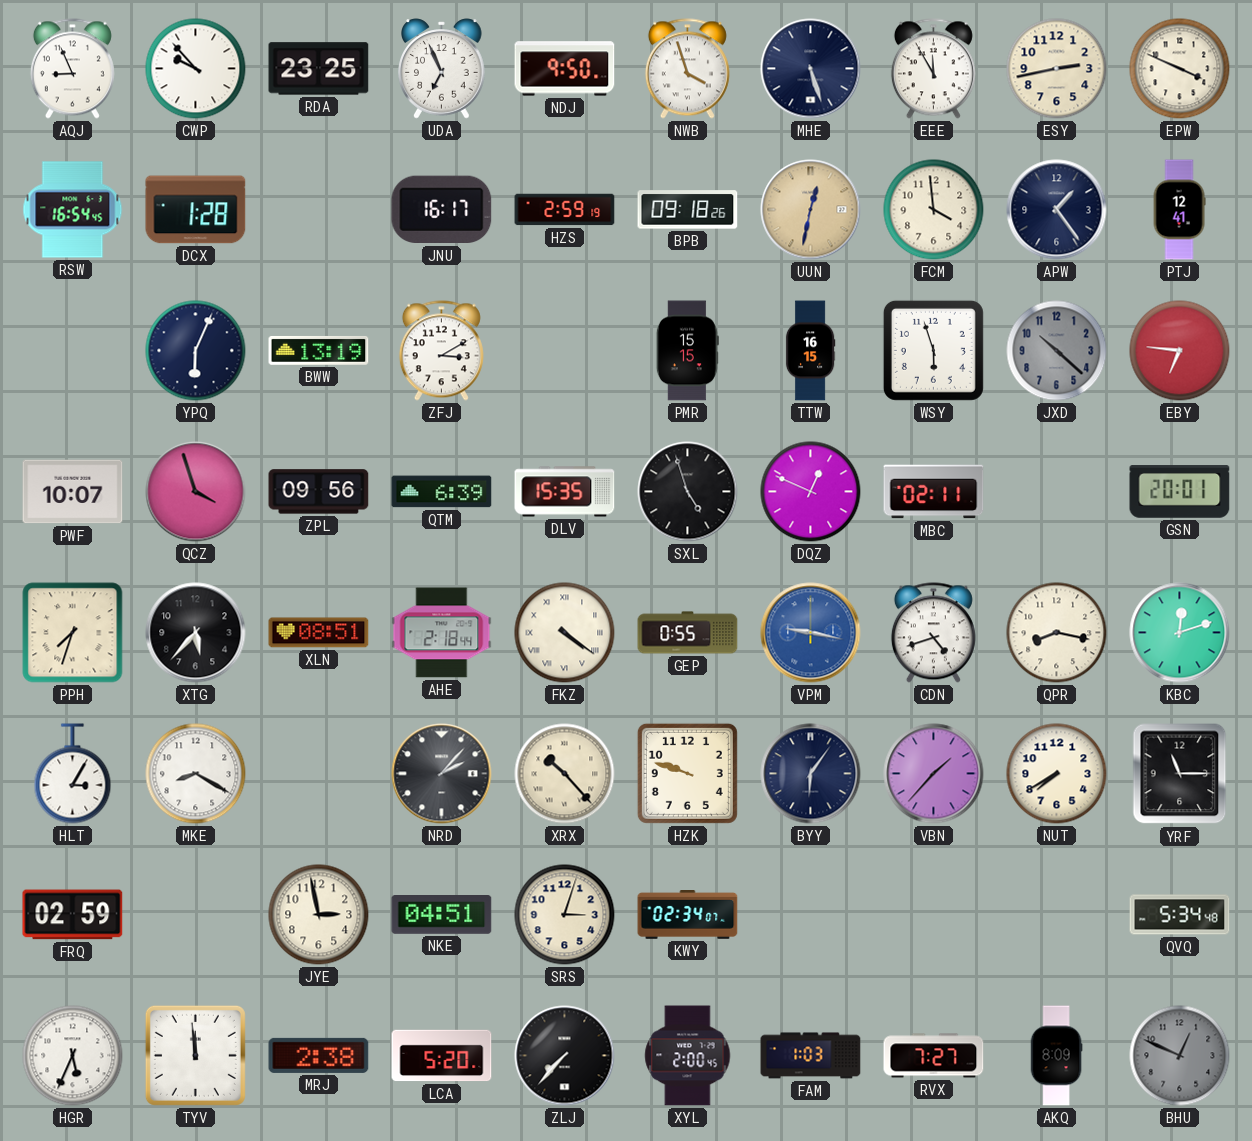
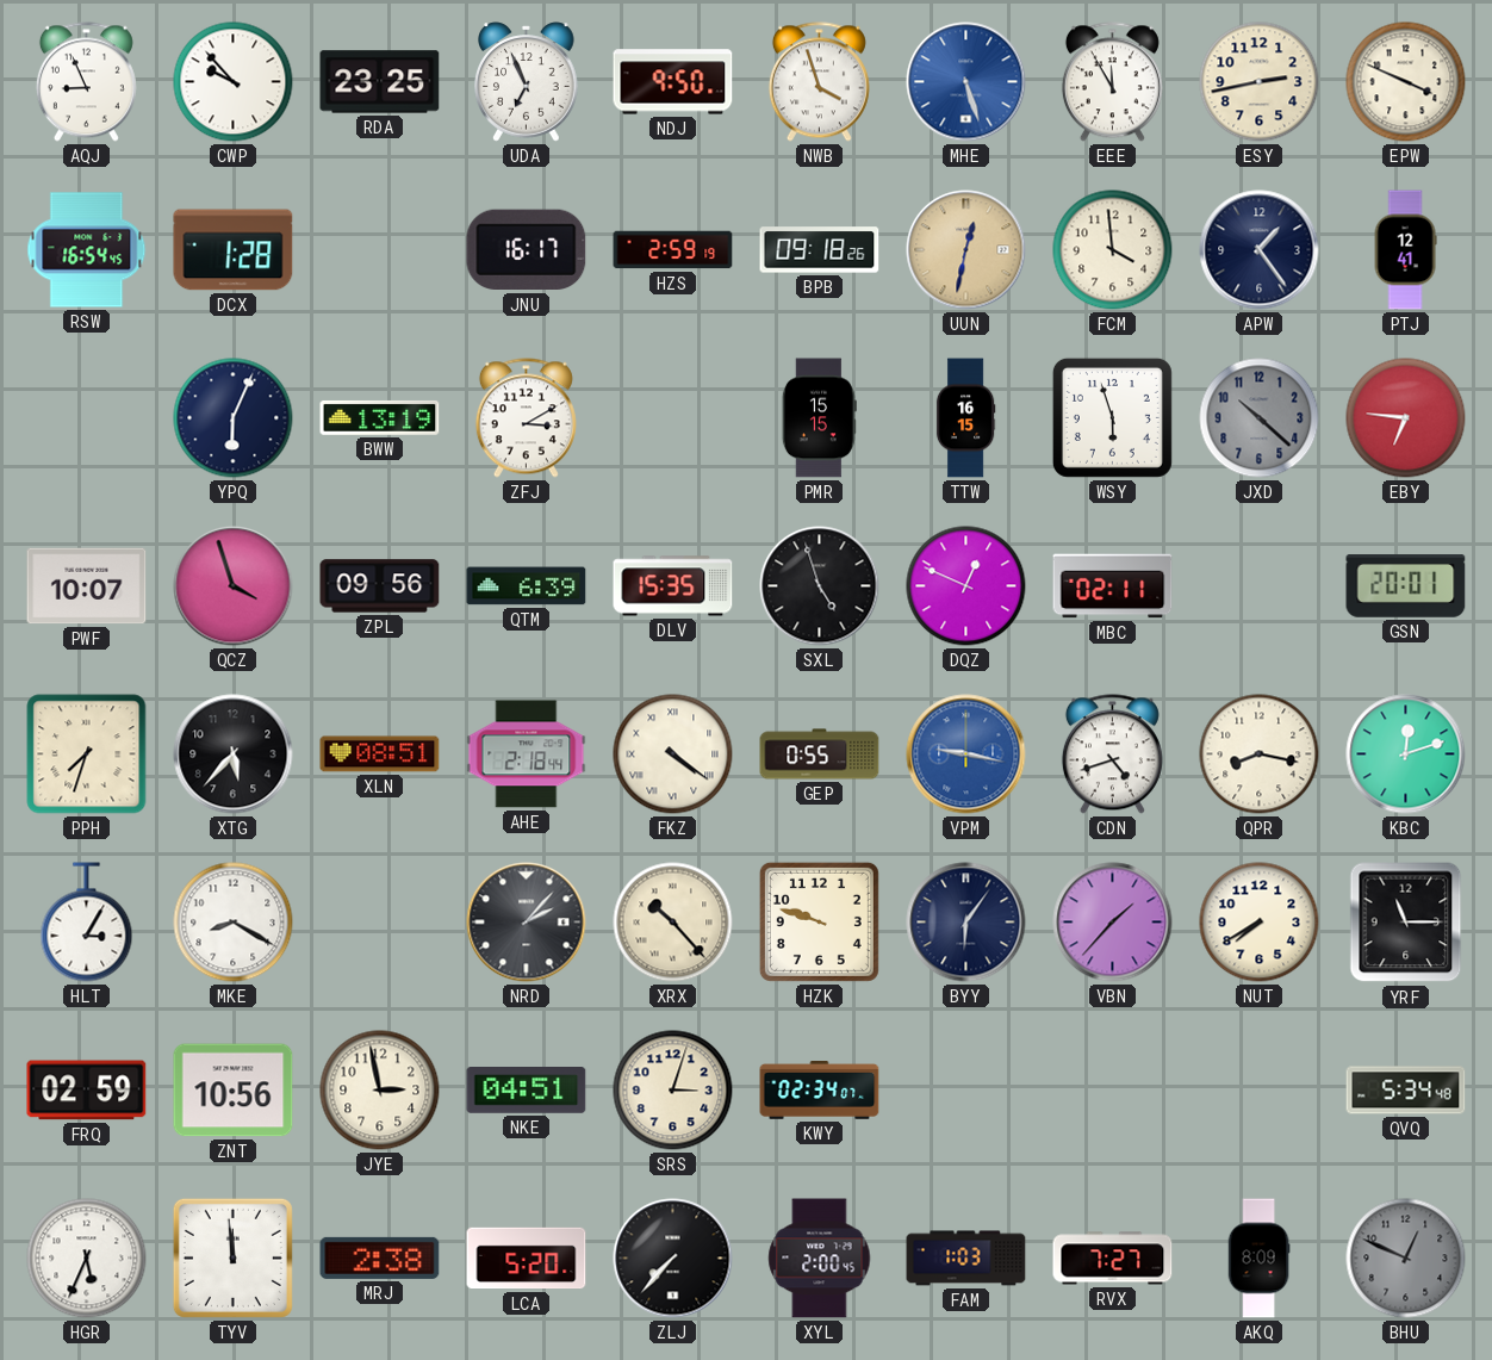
MHE dial: navy -> blue (966, 82)
ZNT: none -> 10:56 (234, 1091)
